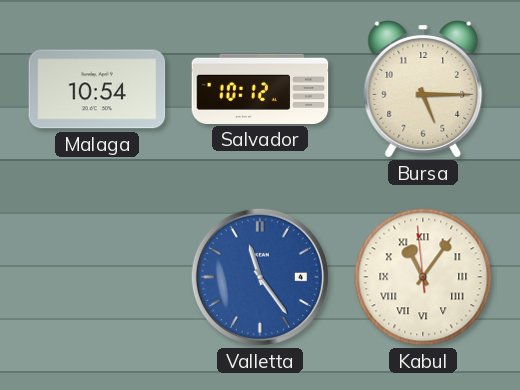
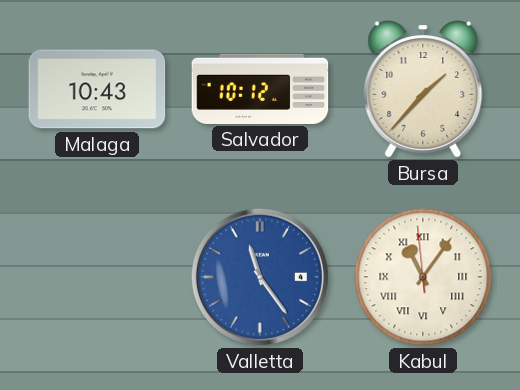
Malaga: 10:54 -> 10:43 (97, 89)
Bursa: 5:15 -> 1:37 (423, 90)
